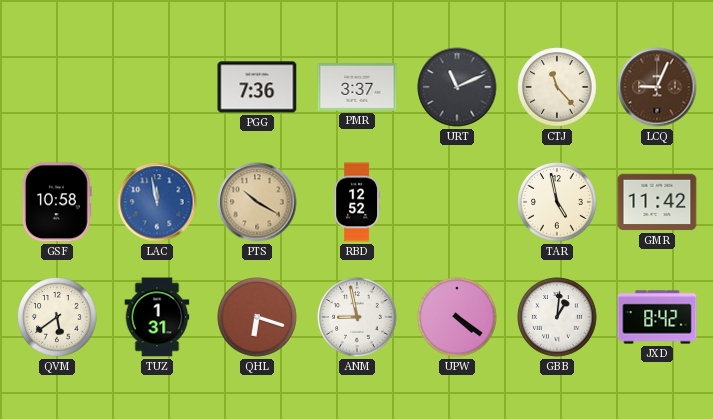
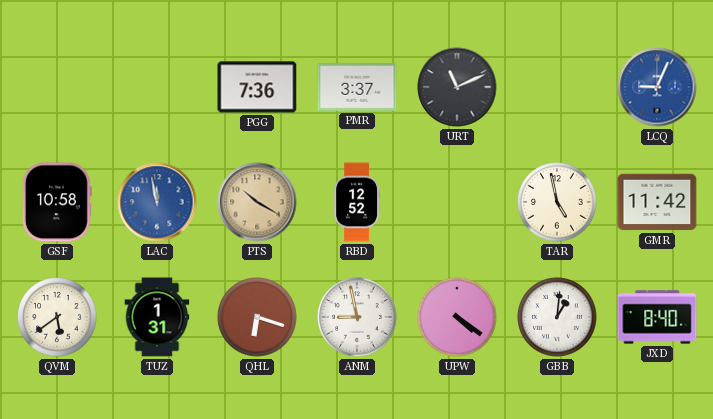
CTJ: 11:23 -> none (557, 87)
LCQ dial: brown -> blue (657, 87)
JXD: 8:42 -> 8:40 (657, 317)
